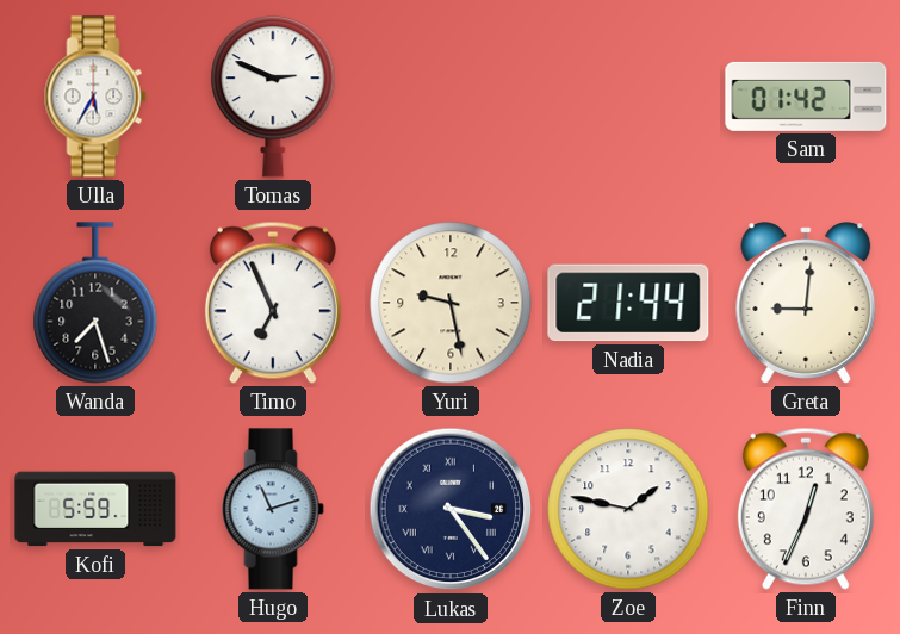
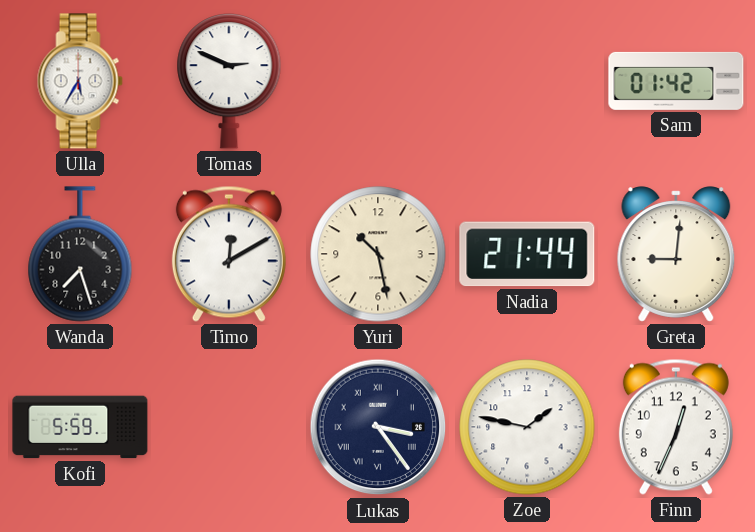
Timo: 6:56 -> 12:10 (229, 254)
Yuri: 9:28 -> 10:28 (378, 254)
Hugo: 11:12 -> none (273, 509)
